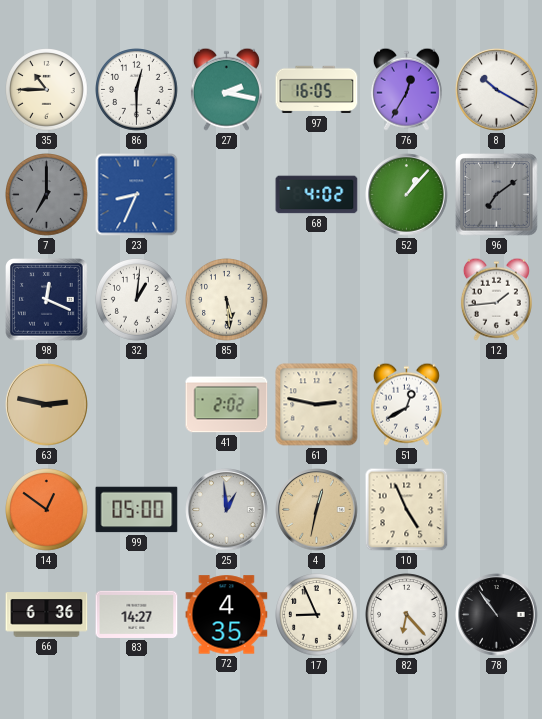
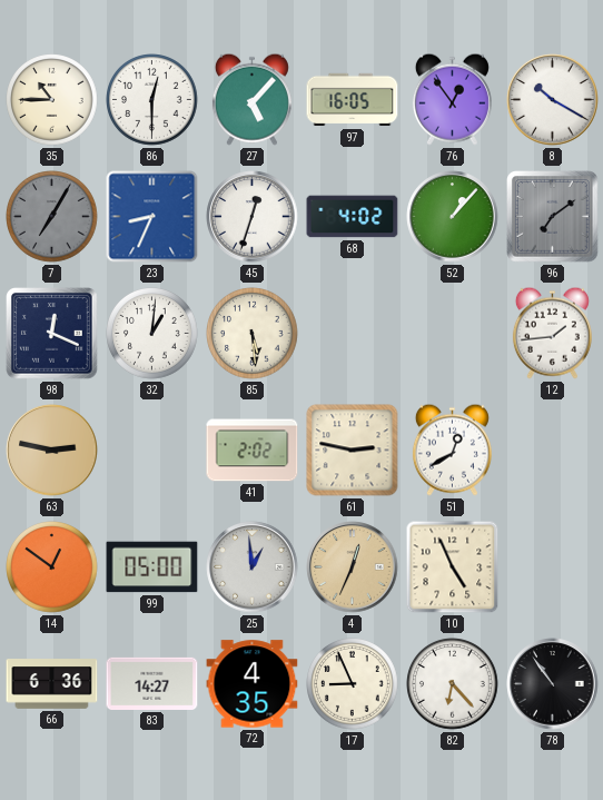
27: 2:17 -> 5:07 (251, 99)
76: 12:35 -> 12:54 (452, 99)
7: 7:00 -> 7:05 (52, 217)
45: none -> 12:33 (253, 217)
4: 12:32 -> 12:34 (353, 567)
